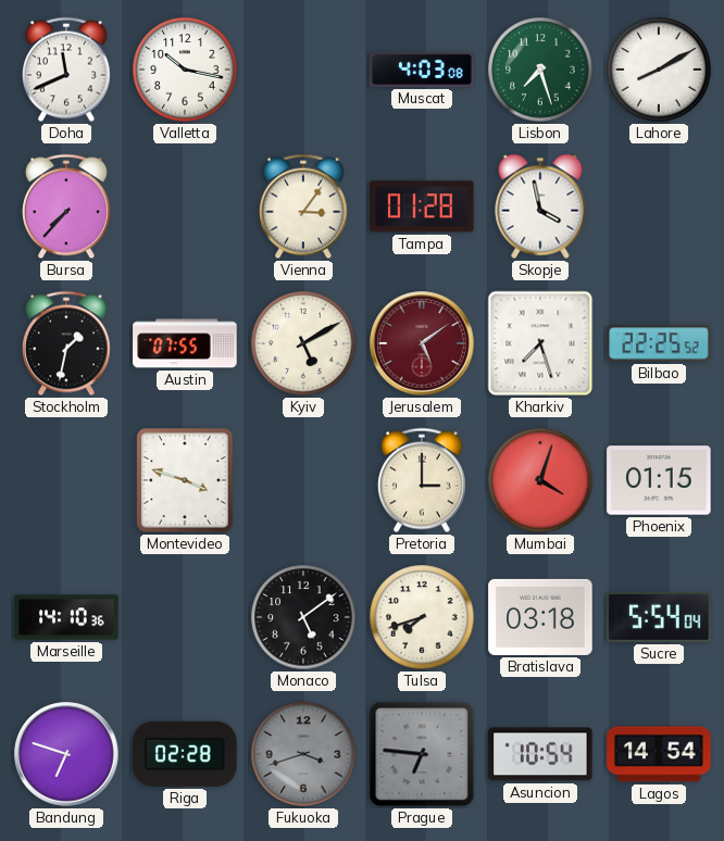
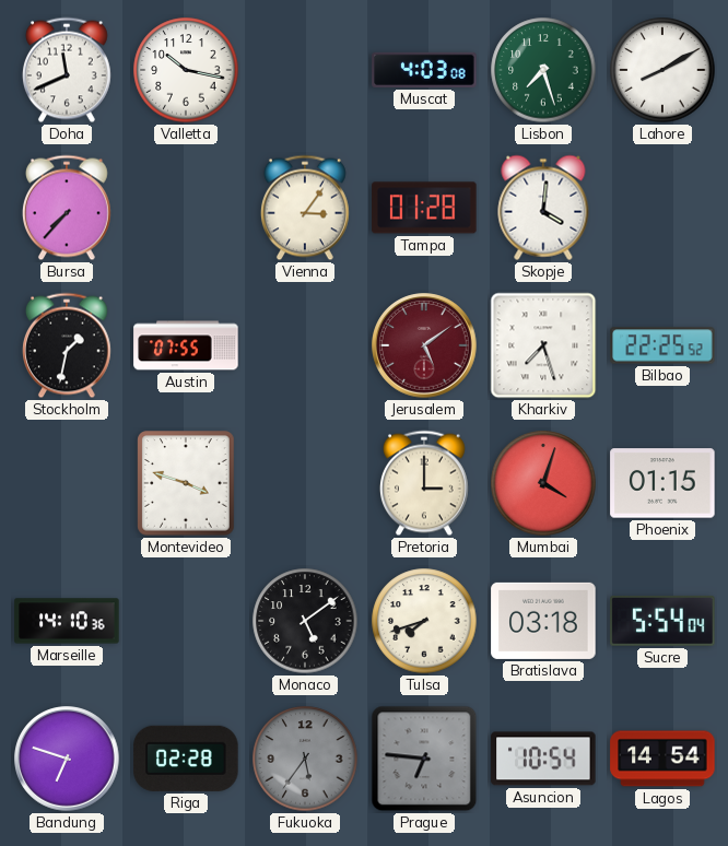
Skopje: 3:58 -> 4:01 (543, 208)
Kyiv: 5:10 -> none (303, 343)
Fukuoka: 3:42 -> 5:36 (305, 759)
